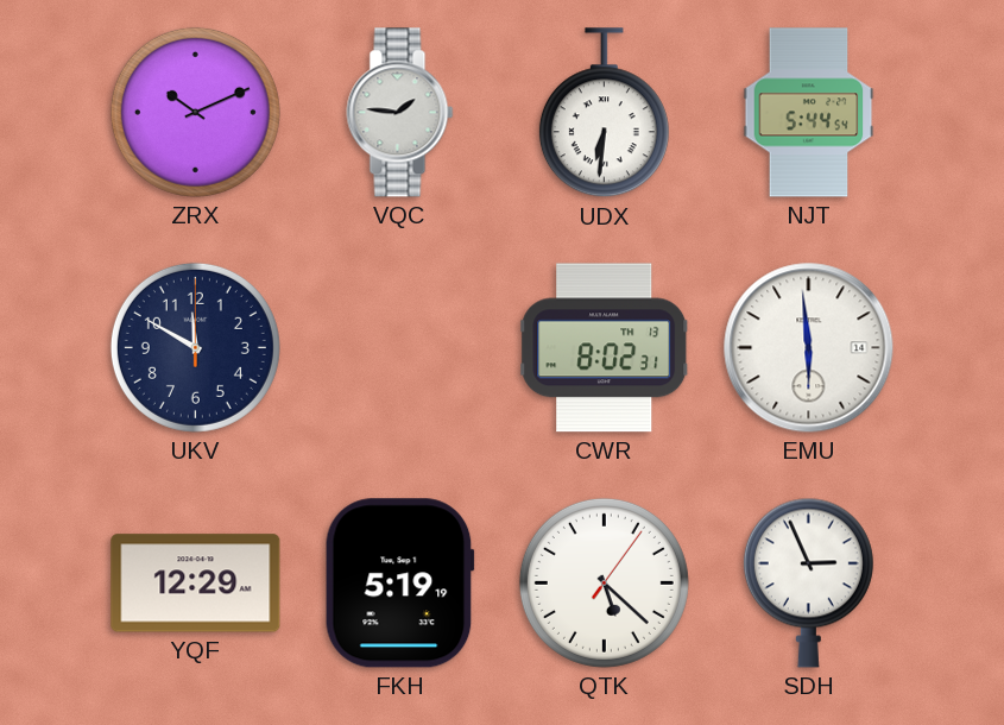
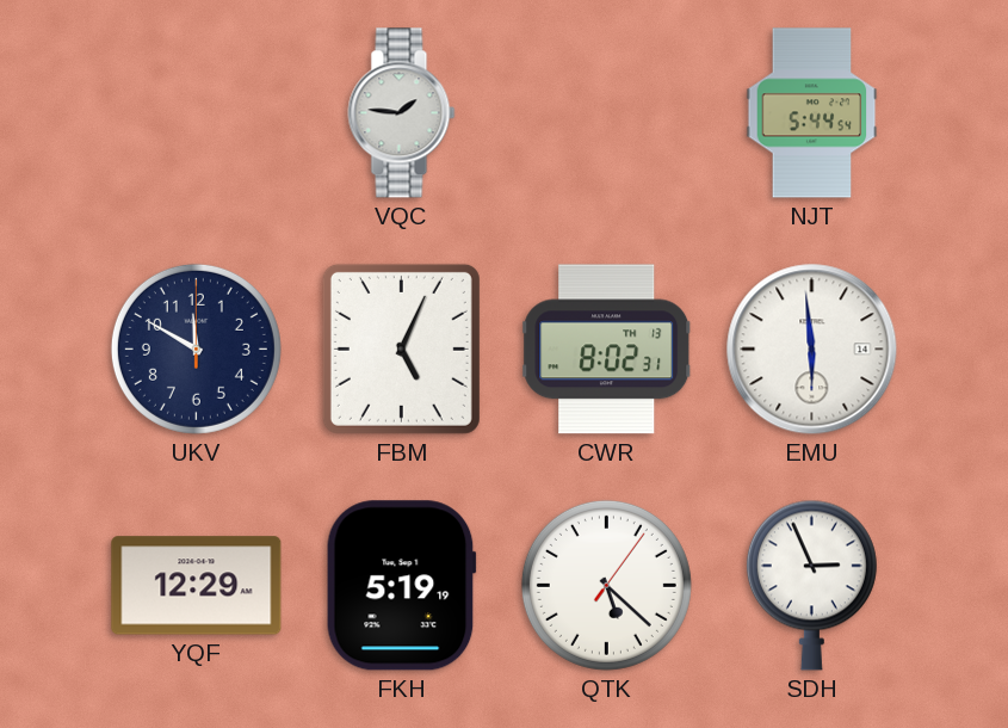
ZRX: 10:11 -> none (195, 112)
UDX: 6:31 -> none (604, 113)
FBM: none -> 5:04 (401, 348)
